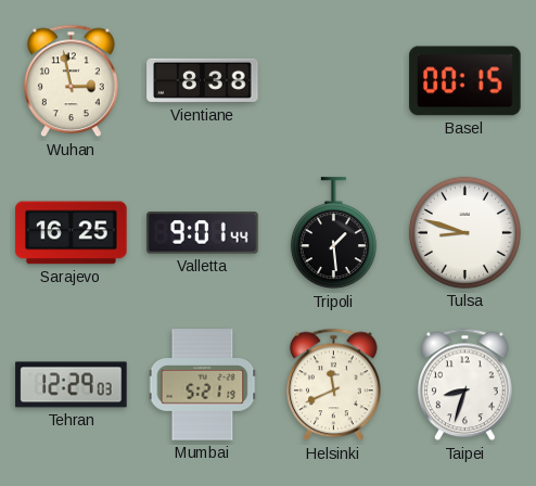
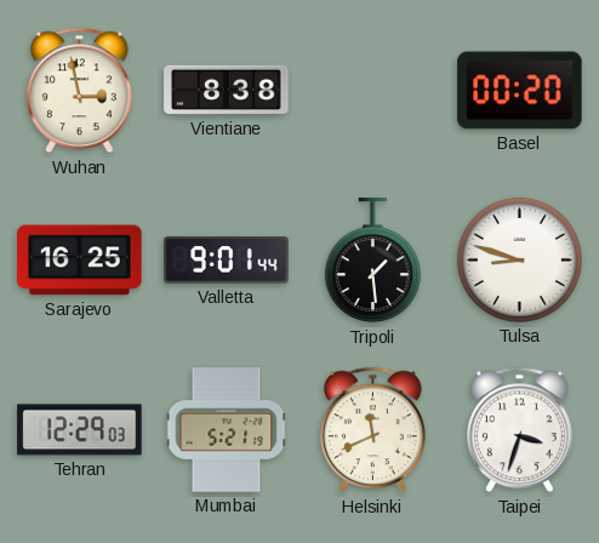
Basel: 00:15 -> 00:20 (520, 91)
Taipei: 8:33 -> 3:33 (519, 430)
